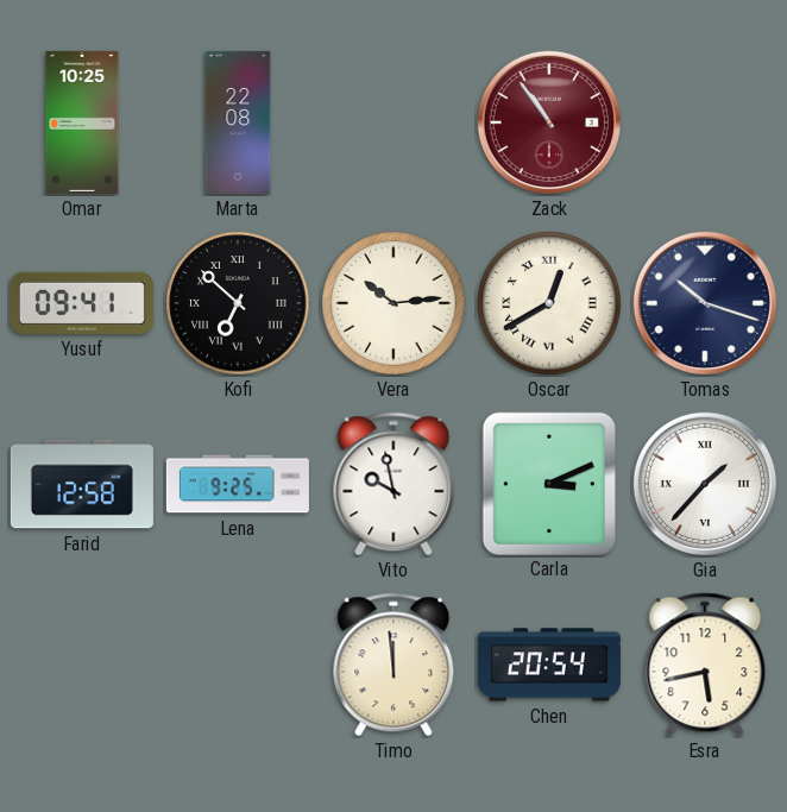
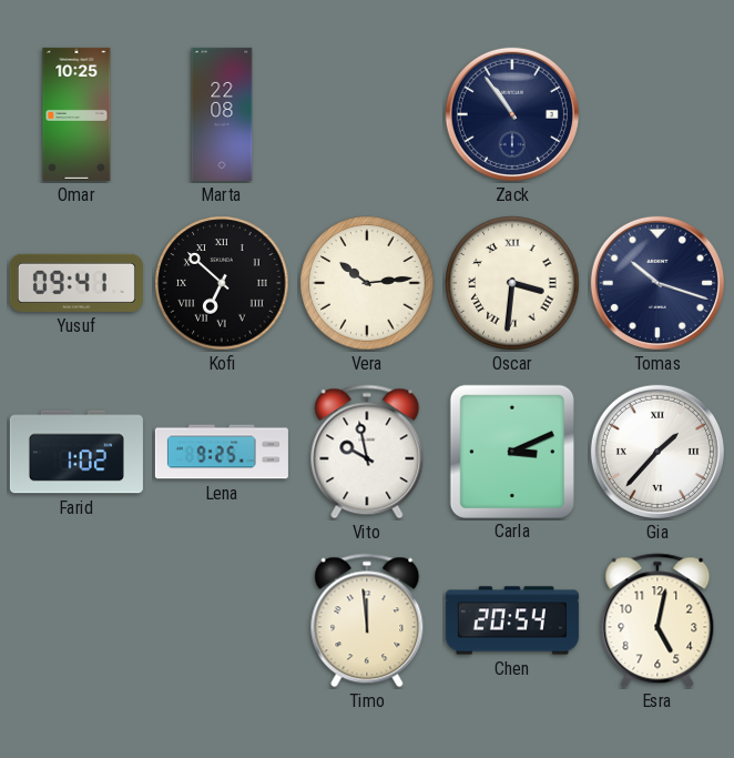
Zack dial: burgundy -> navy (512, 114)
Oscar: 12:40 -> 3:31 (512, 283)
Farid: 12:58 -> 1:02 (77, 452)
Esra: 5:43 -> 5:02 (657, 620)
